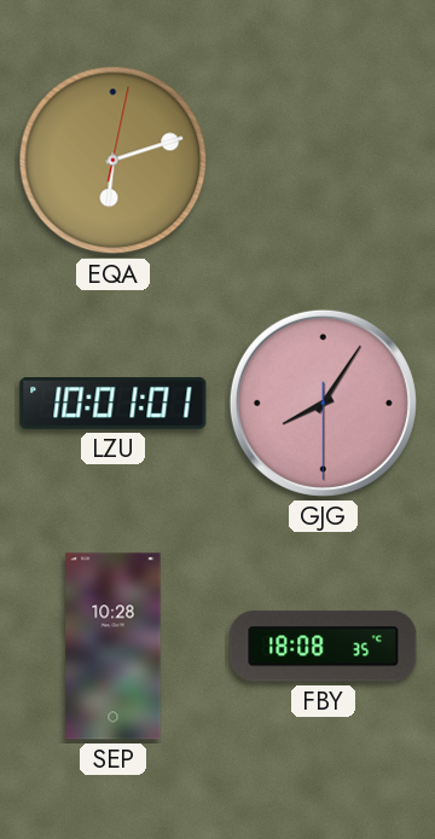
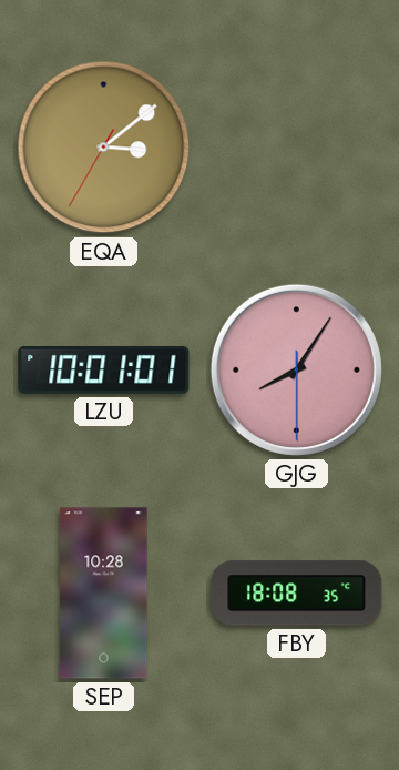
EQA: 6:12 -> 3:08 (104, 148)
